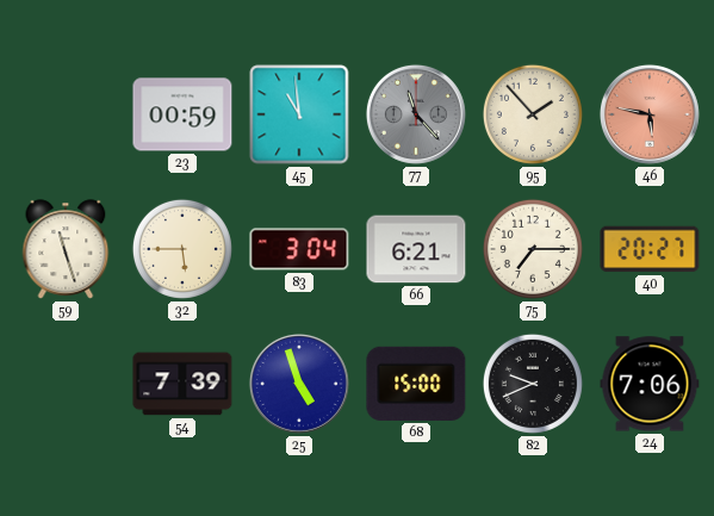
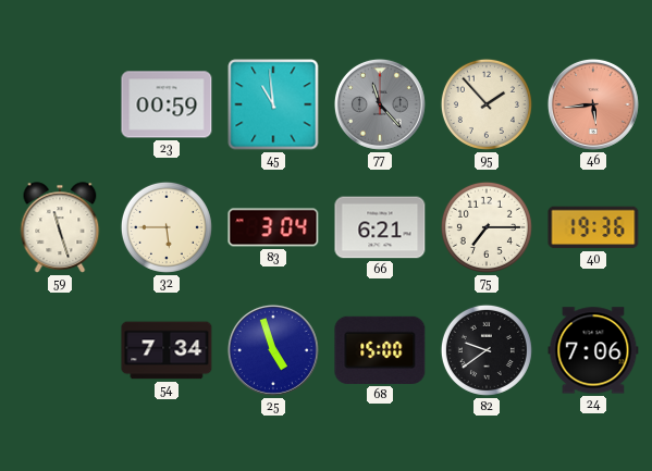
46: 5:47 -> 5:44 (593, 104)
40: 20:27 -> 19:36 (593, 227)
54: 7:39 -> 7:34 (167, 350)
82: 9:41 -> 9:39 (487, 350)
